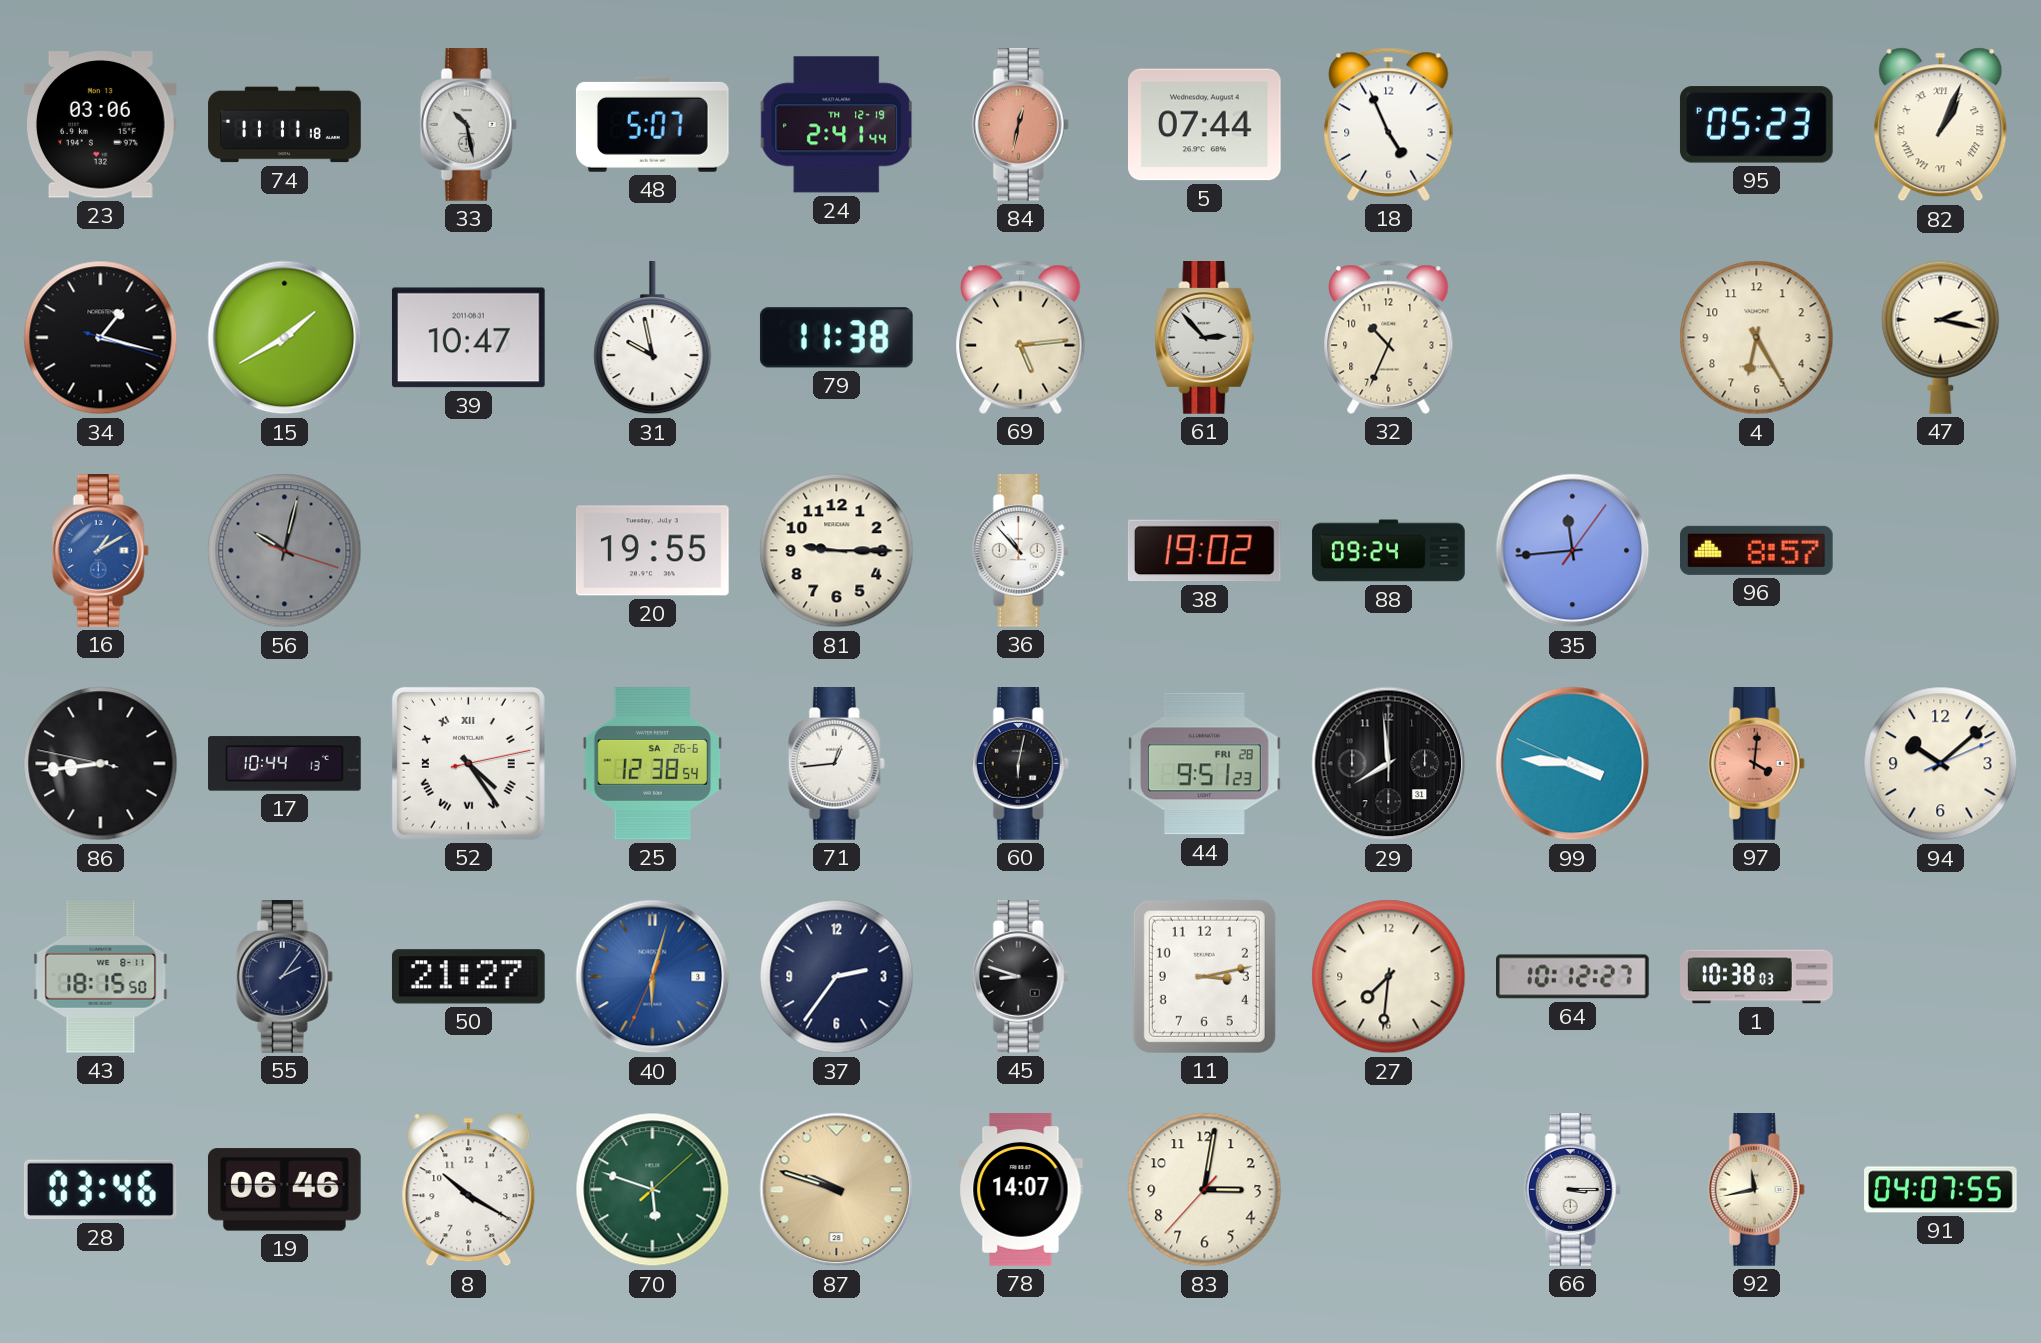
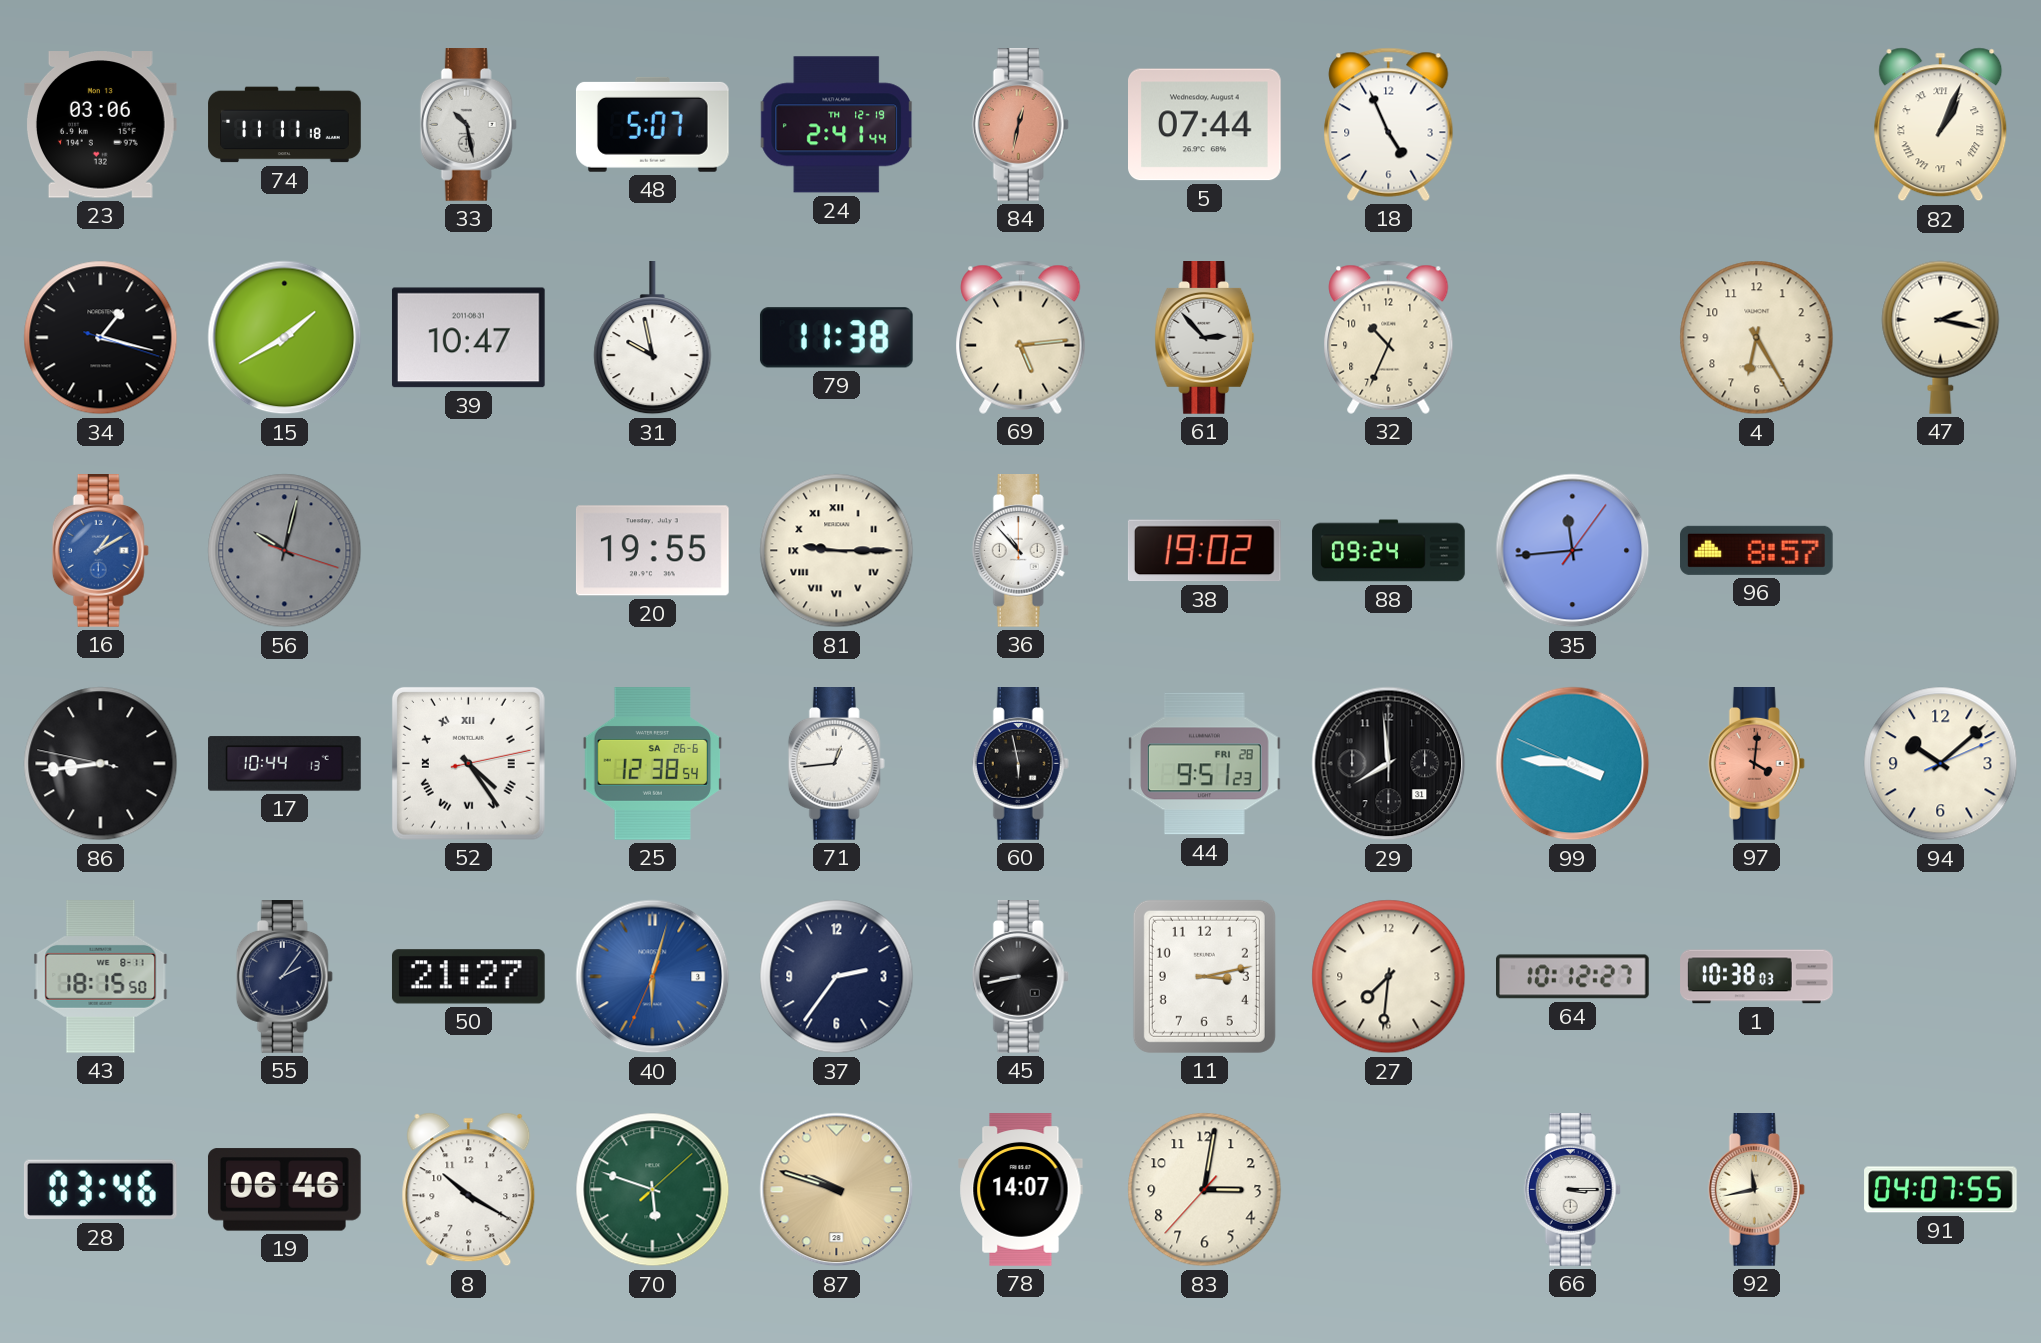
95: 05:23 -> none (1756, 125)
81 numerals: Arabic -> Roman (837, 551)
60: 6:02 -> 5:58 (1020, 764)
45: 8:48 -> 8:43 (1020, 977)
